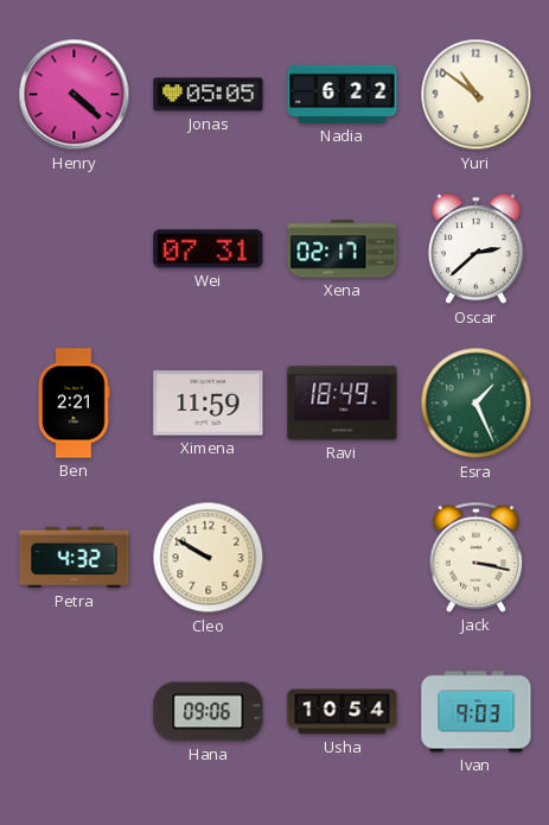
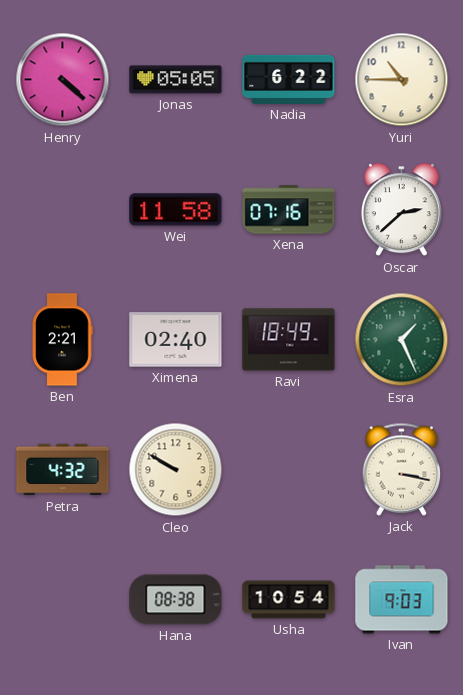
Yuri: 10:51 -> 10:45 (402, 80)
Wei: 07:31 -> 11:58 (176, 210)
Xena: 02:17 -> 07:16 (289, 210)
Ximena: 11:59 -> 02:40 (176, 340)
Hana: 09:06 -> 08:38 (176, 600)
